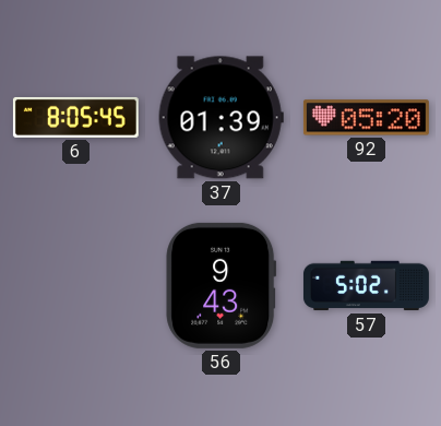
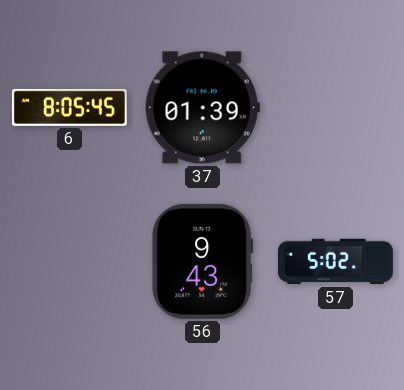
92: 05:20 -> none (366, 118)
